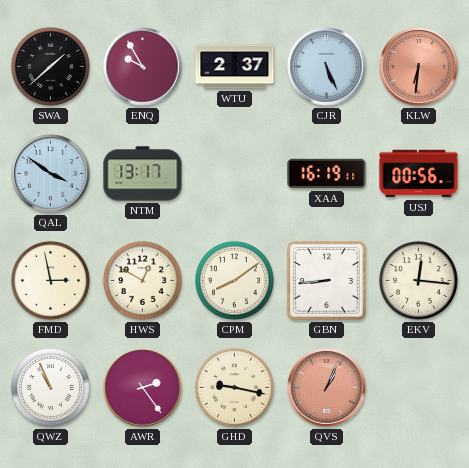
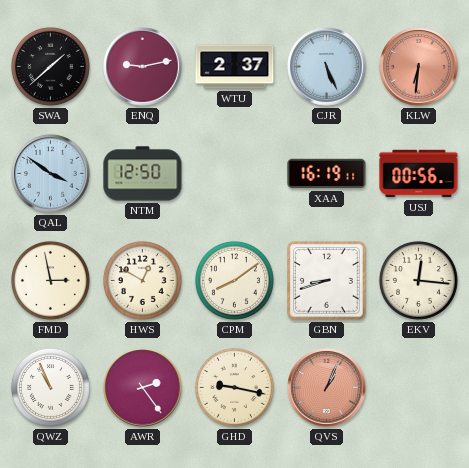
ENQ: 9:55 -> 9:13 (143, 67)
NTM: 13:17 -> 12:50 (143, 174)
GBN: 8:44 -> 8:42 (327, 281)
